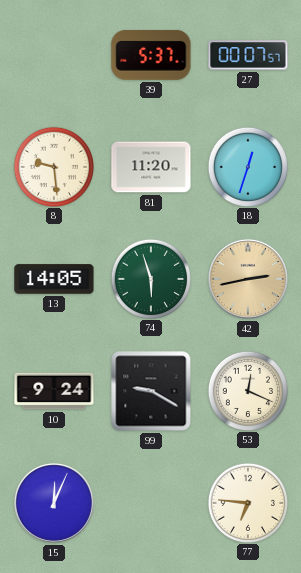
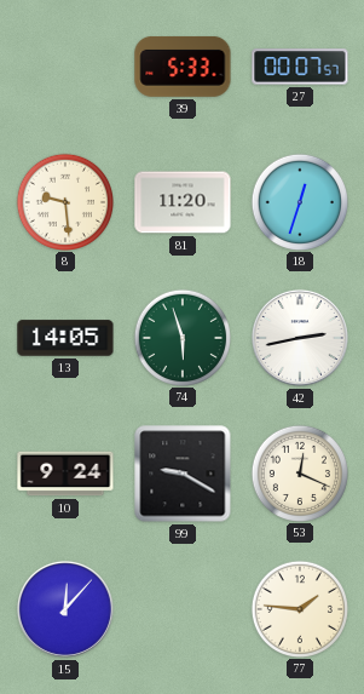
39: 5:37 -> 5:33 (183, 67)
42 dial: champagne -> white (300, 338)
15: 12:04 -> 12:07 (65, 609)
77: 6:46 -> 1:46 (299, 608)
